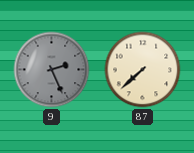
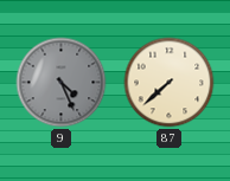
9: 2:26 -> 4:26 (62, 83)
